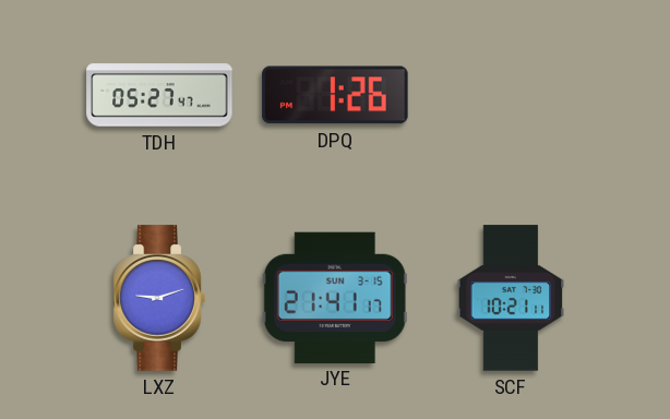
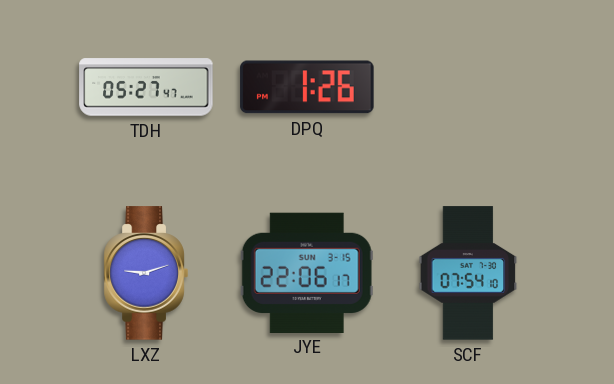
JYE: 21:41 -> 22:06 (307, 272)
SCF: 10:21 -> 07:54 (468, 273)
